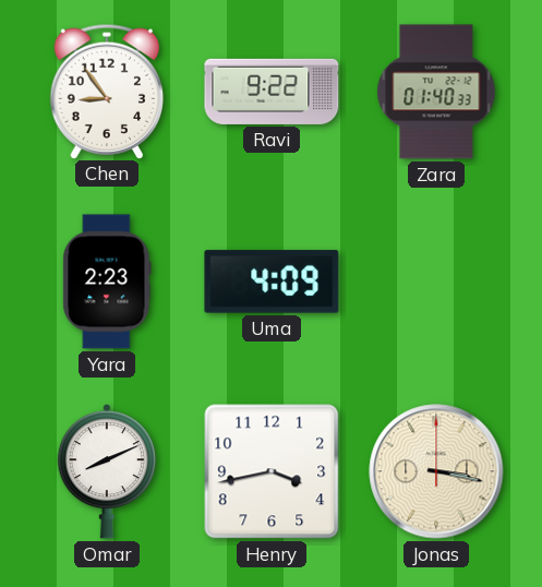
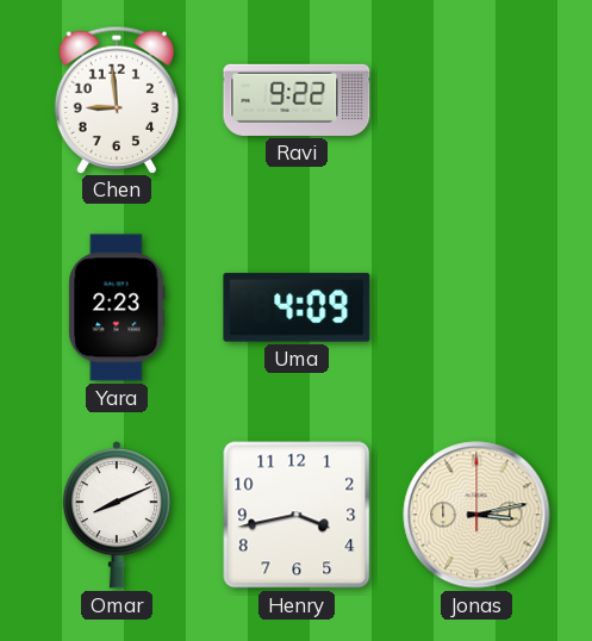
Chen: 8:54 -> 8:59 (116, 99)
Zara: 01:40 -> none (436, 92)
Jonas: 3:17 -> 3:13 (476, 515)
